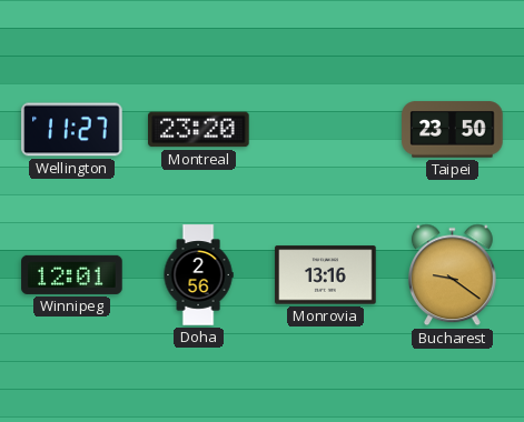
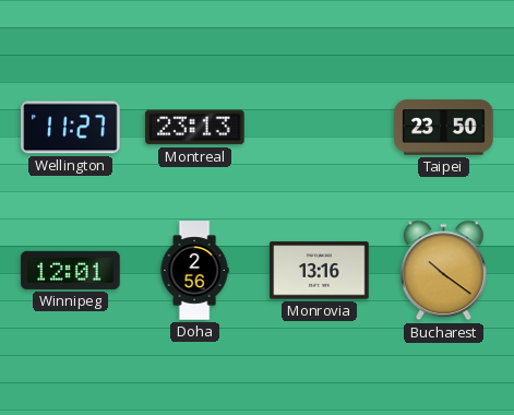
Montreal: 23:20 -> 23:13 (195, 128)
Bucharest: 9:21 -> 10:21 (444, 271)
